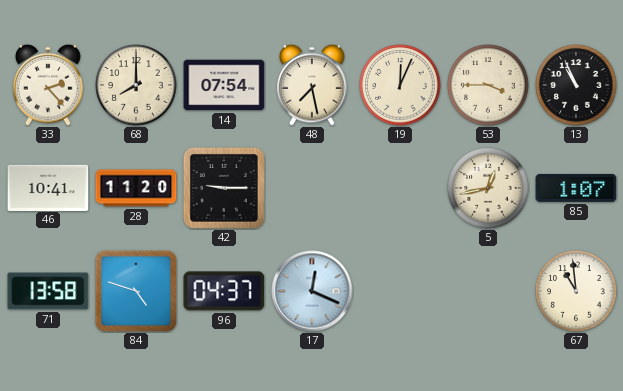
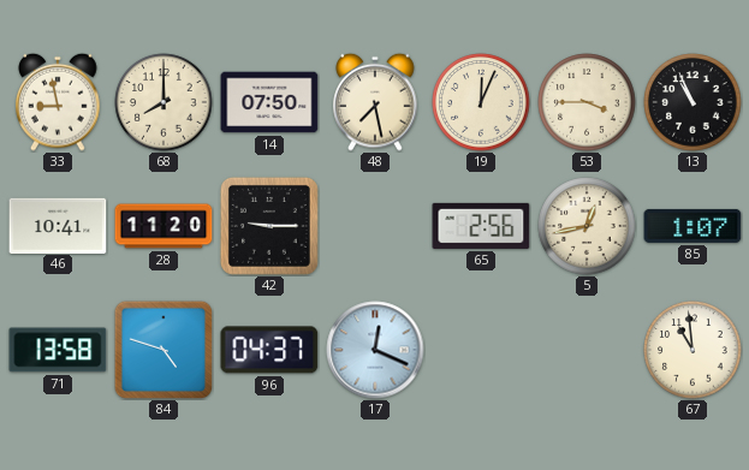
33: 2:23 -> 8:58 (58, 102)
14: 07:54 -> 07:50 (269, 102)
65: none -> 2:56 (481, 226)
